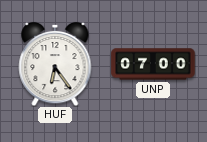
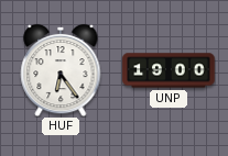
UNP: 07:00 -> 19:00 (169, 70)
